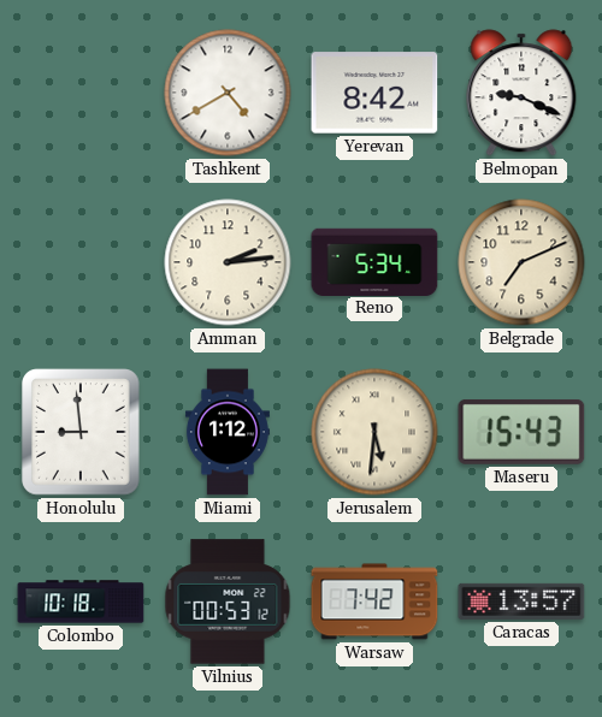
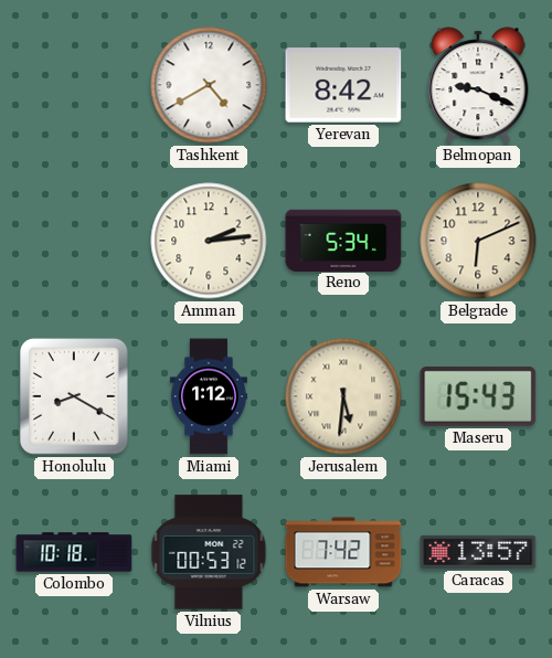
Belgrade: 7:11 -> 6:11 (478, 241)
Honolulu: 8:59 -> 8:20 (74, 396)
